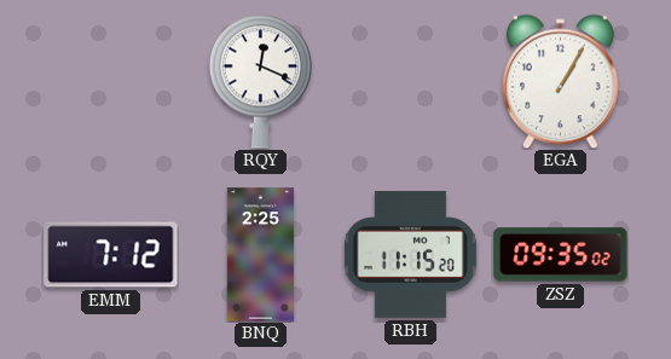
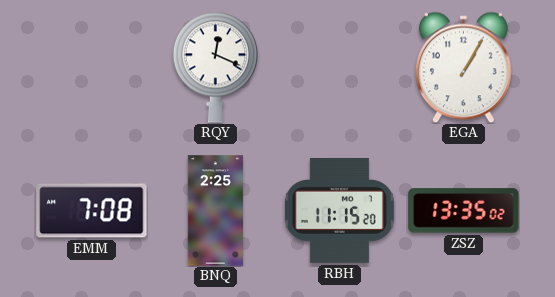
EMM: 7:12 -> 7:08 (92, 211)
ZSZ: 09:35 -> 13:35 (464, 211)
